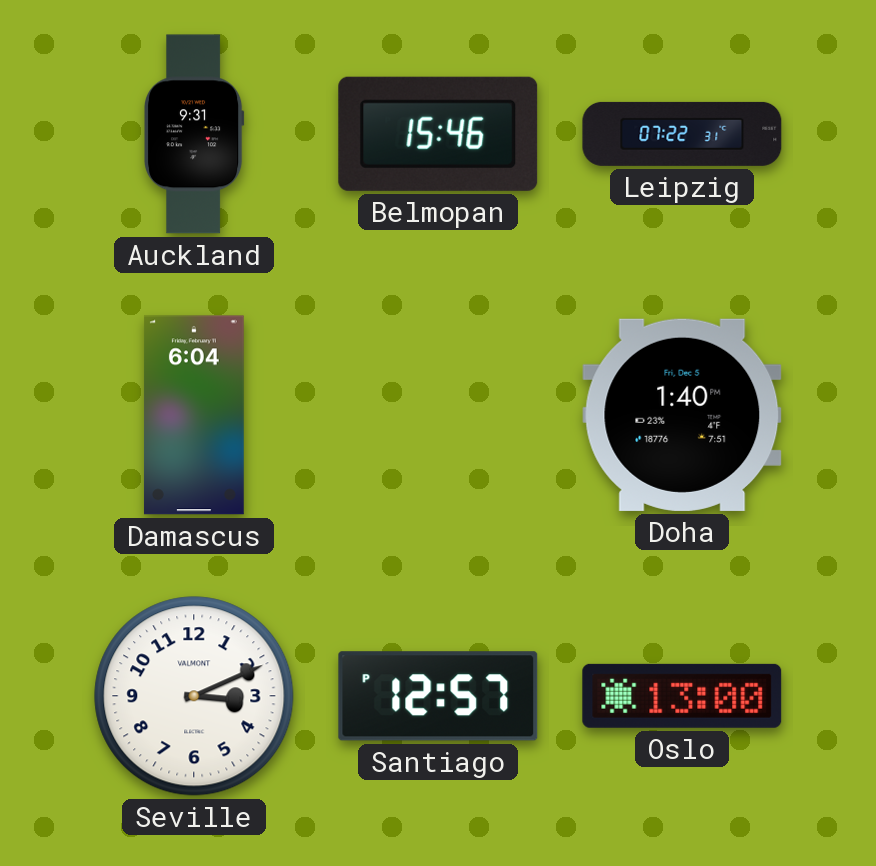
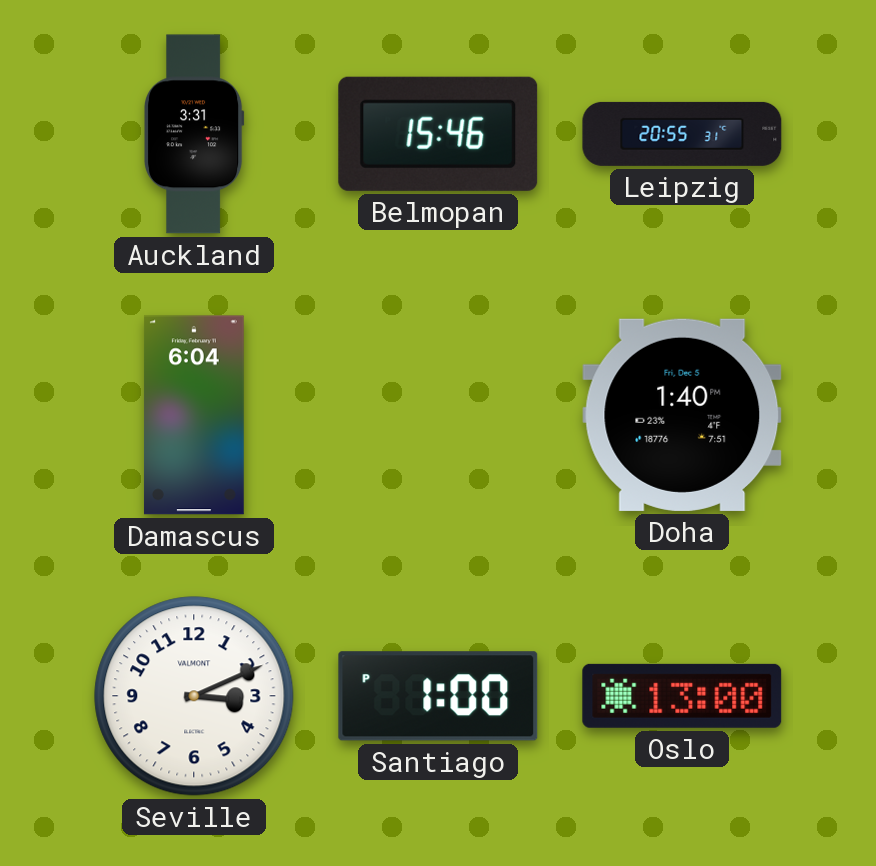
Auckland: 9:31 -> 3:31 (195, 134)
Leipzig: 07:22 -> 20:55 (682, 134)
Santiago: 12:57 -> 1:00 (438, 696)
